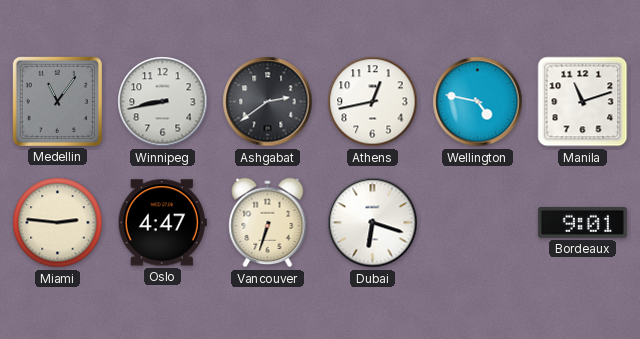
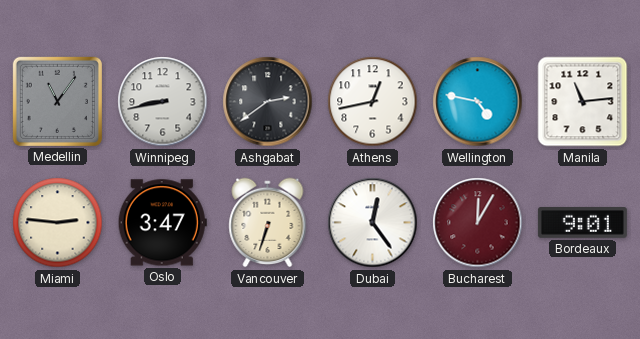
Manila: 11:12 -> 11:14 (583, 102)
Oslo: 4:47 -> 3:47 (162, 223)
Dubai: 6:18 -> 12:24 (373, 223)
Bucharest: none -> 12:05 (478, 223)
